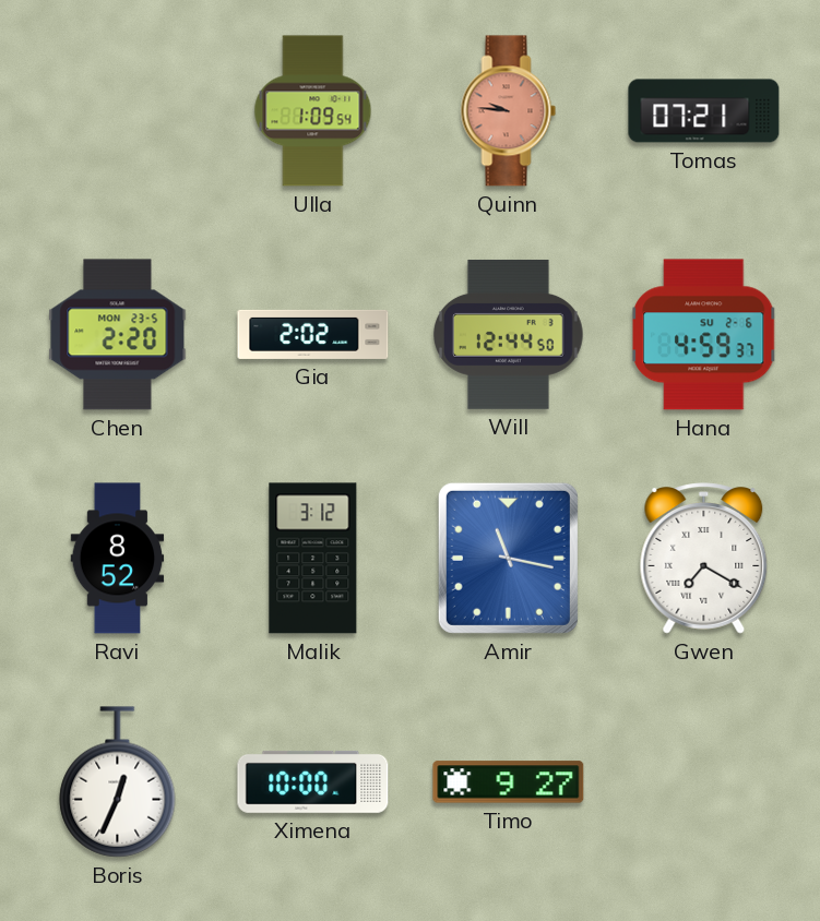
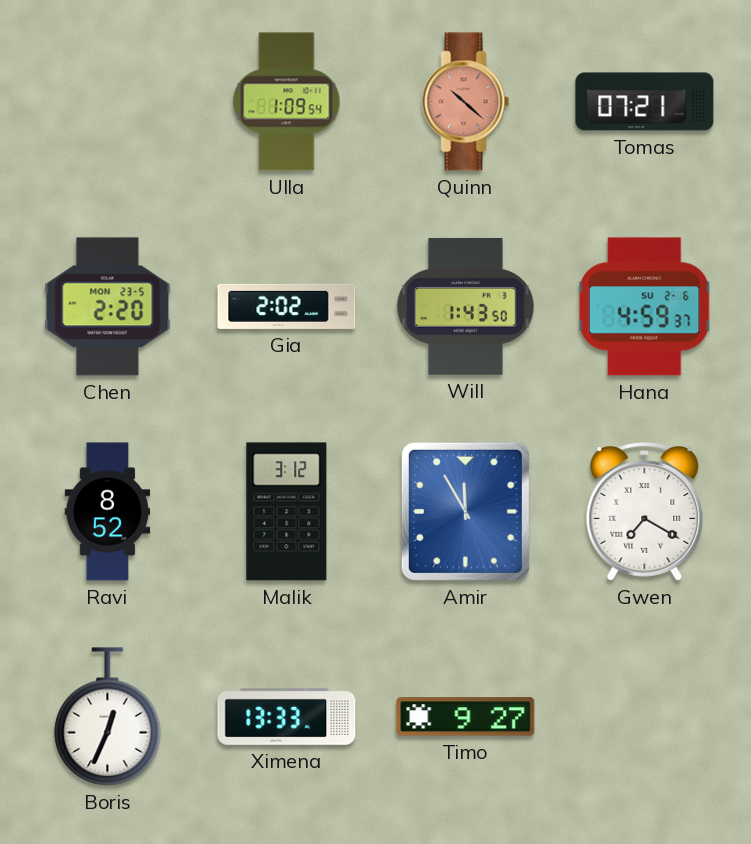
Quinn: 9:46 -> 10:22 (466, 102)
Will: 12:44 -> 1:43 (466, 306)
Amir: 11:17 -> 11:55 (465, 511)
Ximena: 10:00 -> 13:33 (287, 716)
